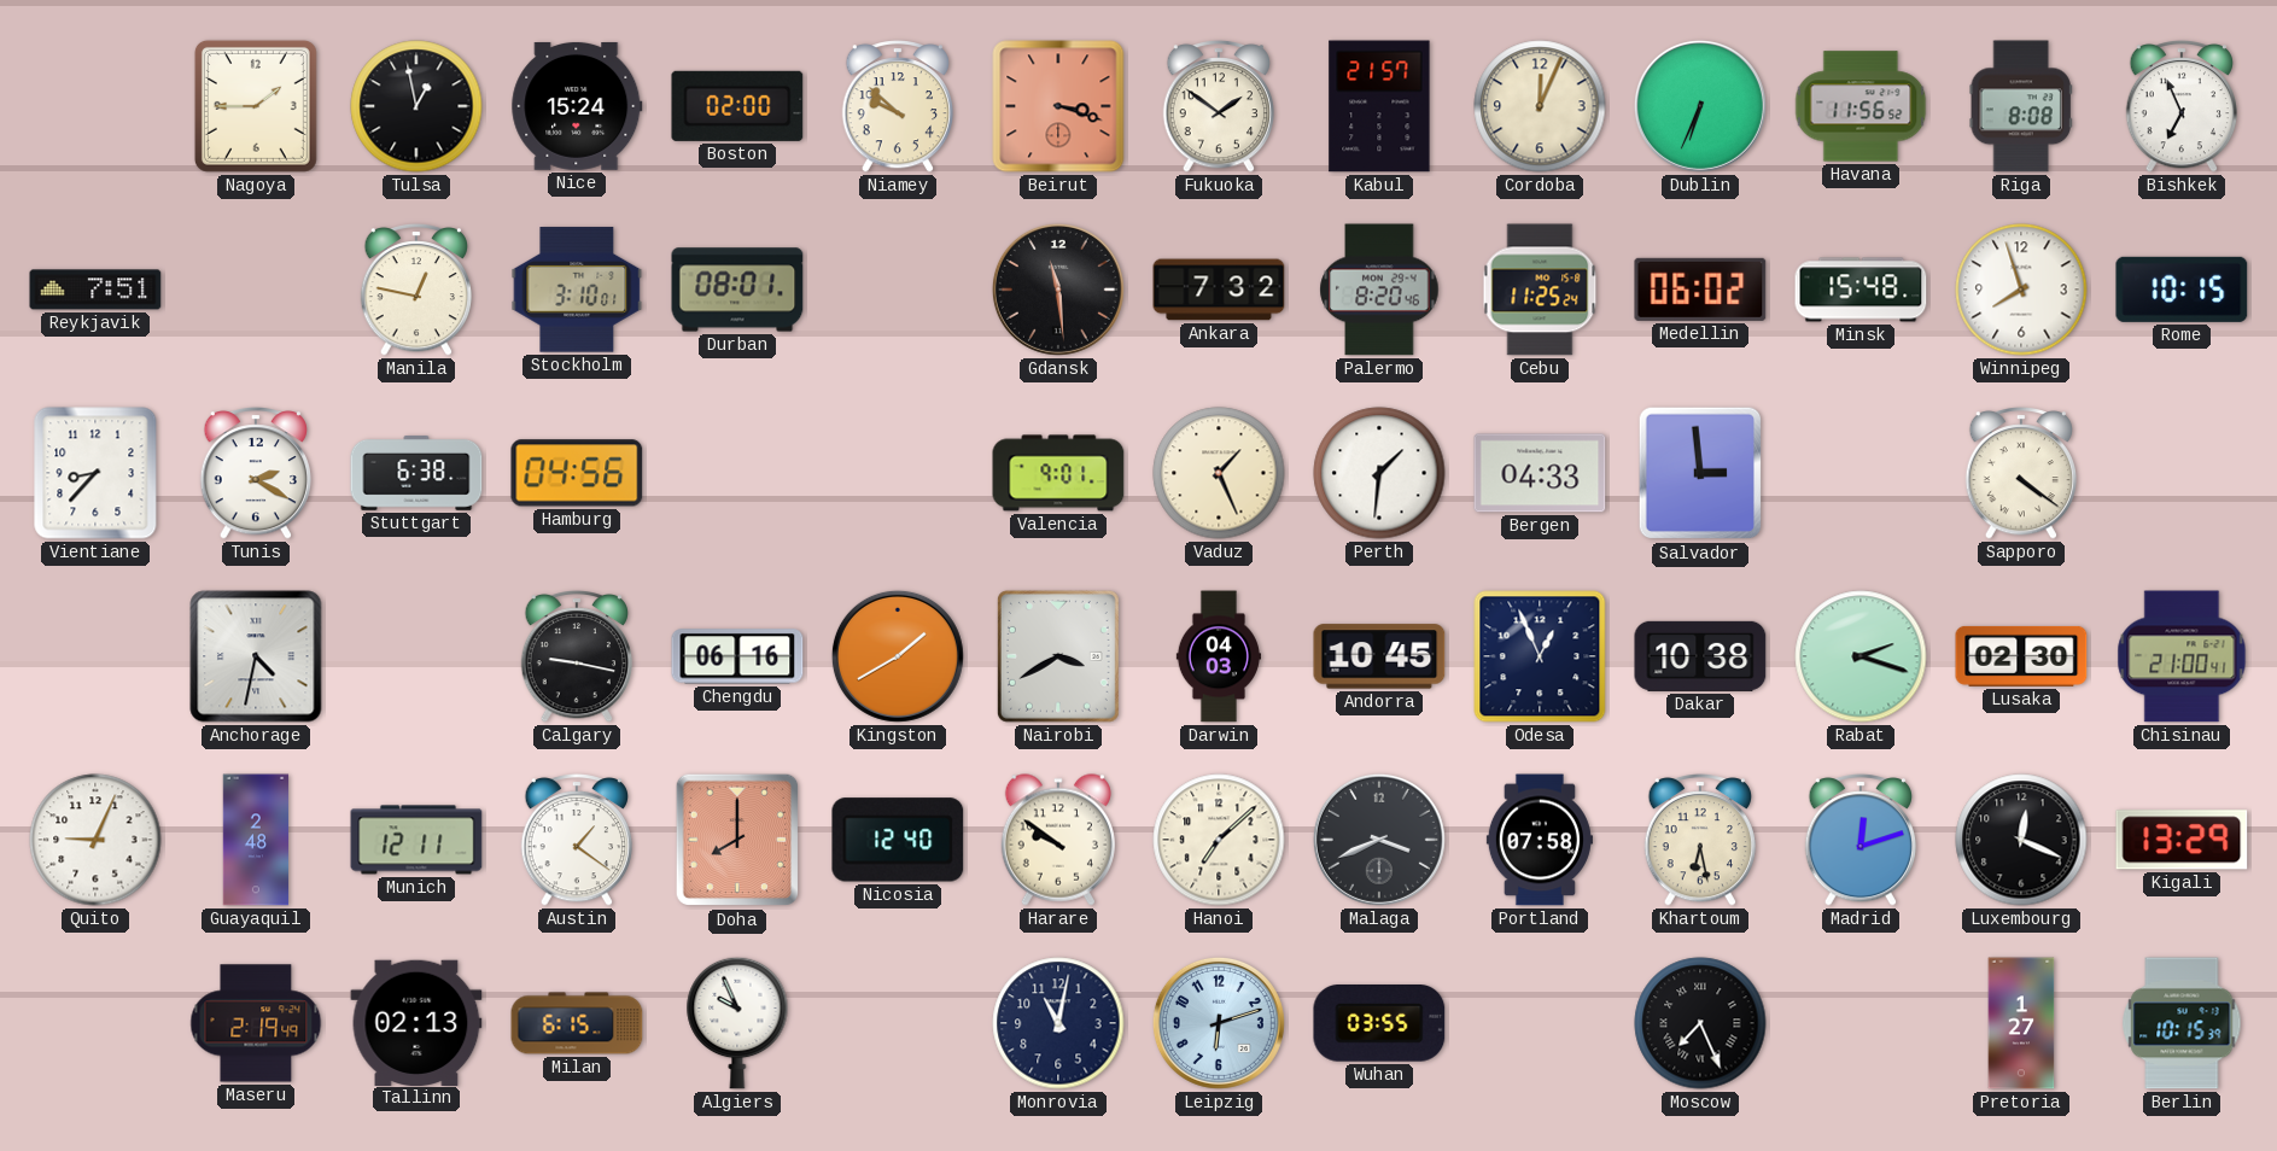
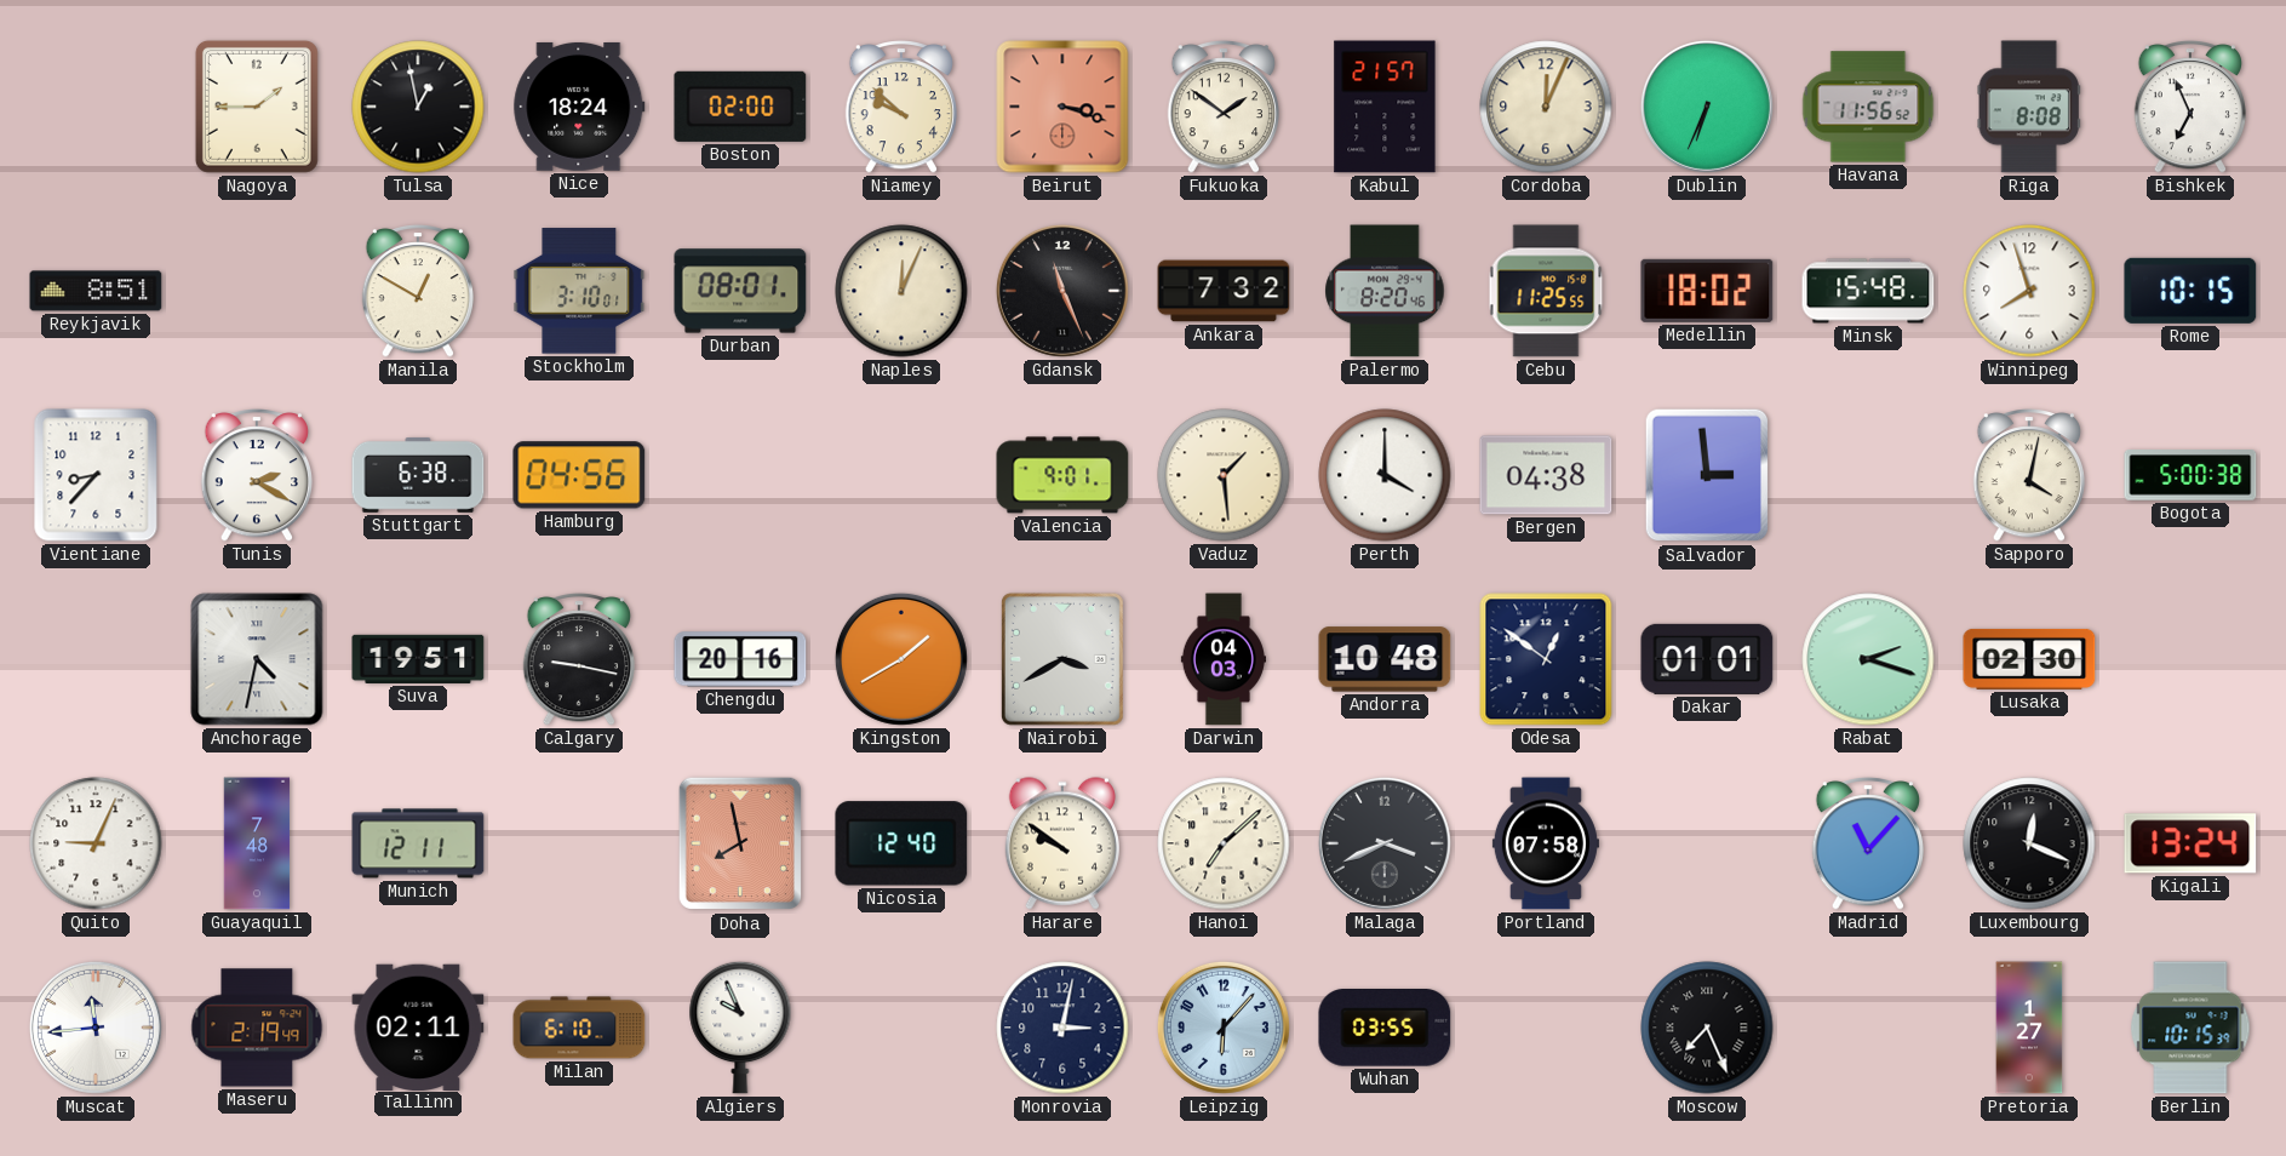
Nice: 15:24 -> 18:24 (579, 107)
Reykjavik: 7:51 -> 8:51 (96, 291)
Manila: 12:47 -> 12:50 (418, 292)
Naples: none -> 12:04 (901, 291)
Gdansk: 11:29 -> 11:26 (1062, 291)
Cebu: 11:25:24 -> 11:25:55 (1546, 291)
Medellin: 06:02 -> 18:02 (1707, 291)
Vaduz: 1:26 -> 1:29 (1224, 475)
Perth: 1:31 -> 4:00 (1385, 475)
Bergen: 04:33 -> 04:38 (1546, 475)
Sapporo: 4:21 -> 4:02 (2029, 476)
Bogota: none -> 5:00 (2190, 475)
Suva: none -> 19:51 (418, 659)
Chengdu: 06:16 -> 20:16 (740, 659)
Andorra: 10:45 -> 10:48 (1385, 659)
Odesa: 12:56 -> 12:51 (1546, 659)
Dakar: 10:38 -> 01:01 (1707, 659)
Chisinau: 21:00 -> none (2182, 656)
Guayaquil: 2:48 -> 7:48 (257, 843)
Austin: 1:21 -> none (577, 841)
Doha: 8:00 -> 7:58 (740, 843)
Khartoum: 6:28 -> none (1700, 841)
Madrid: 12:12 -> 11:07 (1868, 845)
Kigali: 13:29 -> 13:24 (2190, 843)
Muscat: none -> 11:44 (96, 1028)
Tallinn: 02:13 -> 02:11 (418, 1026)
Milan: 6:15 -> 6:10 (579, 1028)
Monrovia: 11:02 -> 3:02 (1062, 1028)
Leipzig: 6:12 -> 6:07 (1224, 1028)
